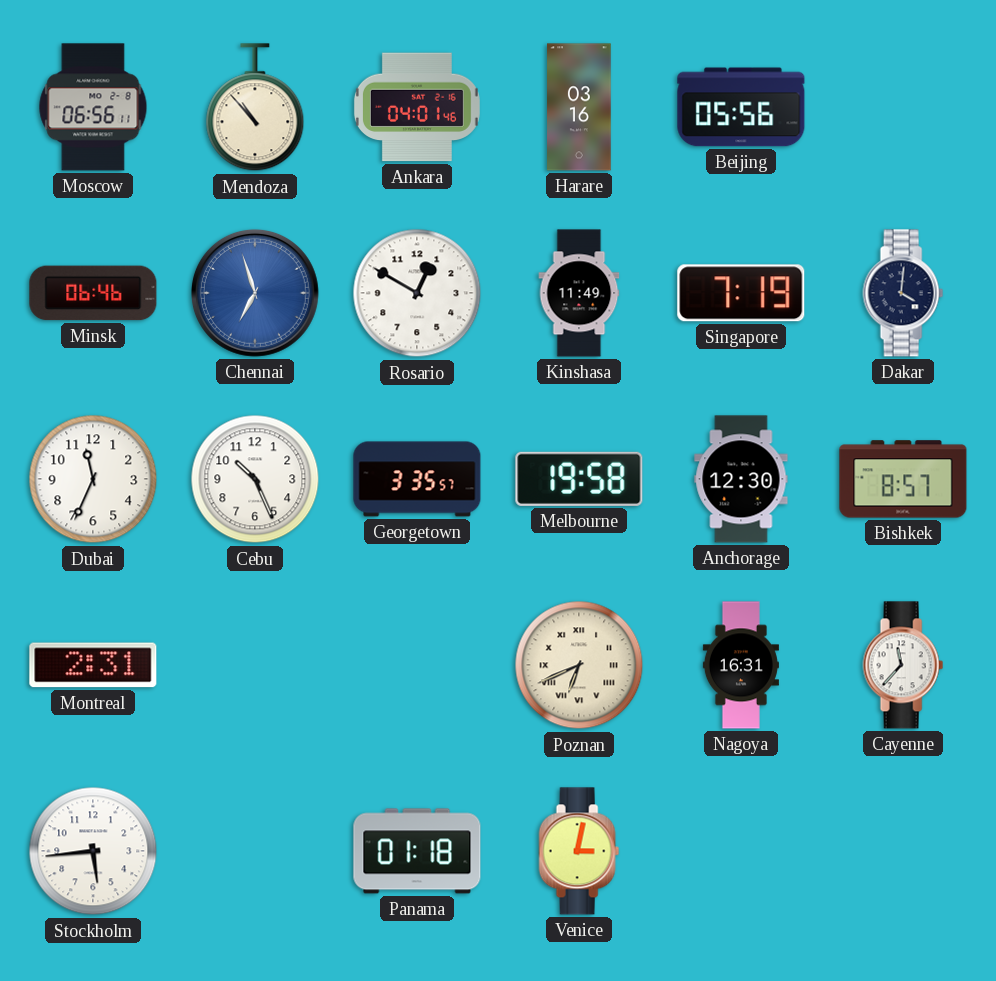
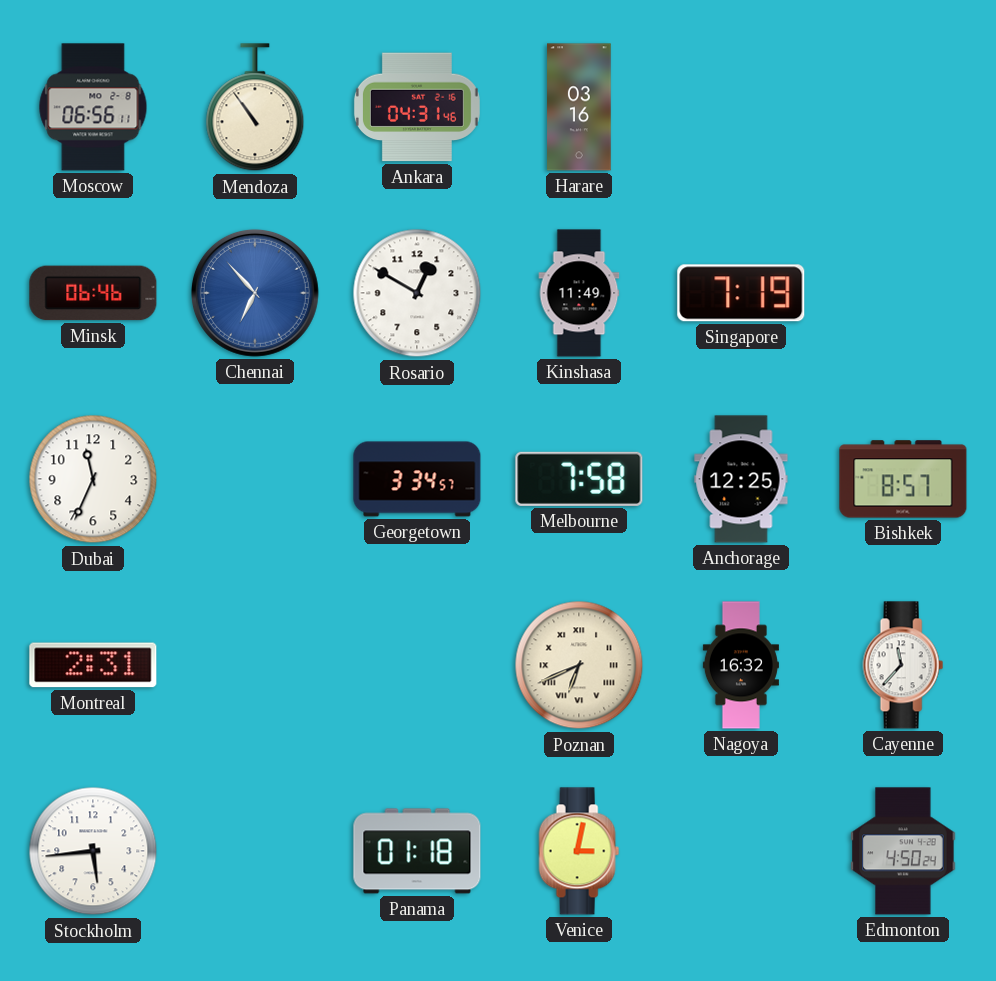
Mendoza: 10:53 -> 10:54 (255, 108)
Ankara: 04:01 -> 04:31 (417, 107)
Beijing: 05:56 -> none (741, 107)
Chennai: 6:57 -> 6:53 (255, 293)
Dakar: 4:01 -> none (903, 293)
Cebu: 10:26 -> none (255, 479)
Georgetown: 3:35 -> 3:34 (417, 479)
Melbourne: 19:58 -> 7:58 (579, 479)
Anchorage: 12:30 -> 12:25 (741, 479)
Nagoya: 16:31 -> 16:32 (741, 665)
Edmonton: none -> 4:50 (903, 851)
